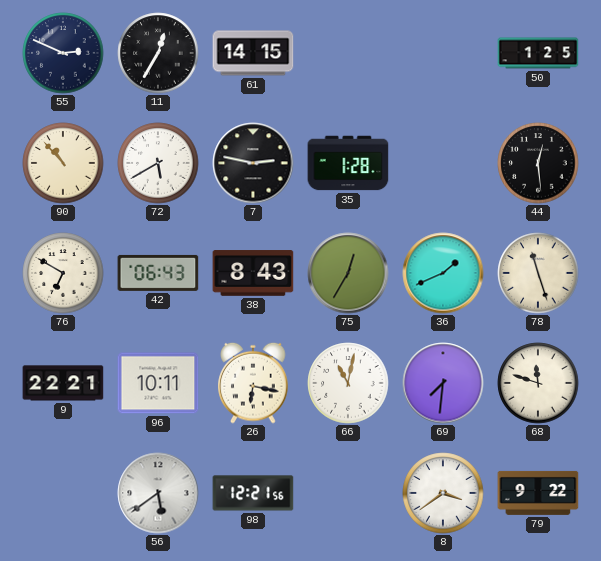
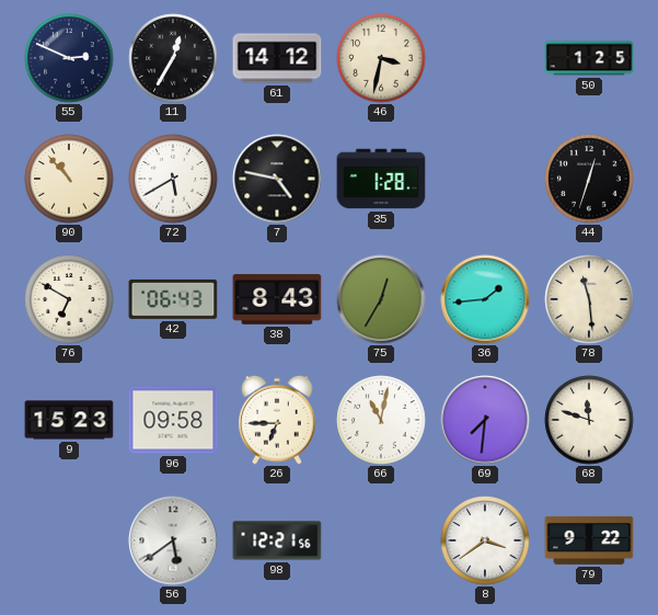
61: 14:15 -> 14:12 (277, 58)
46: none -> 3:32 (381, 58)
7: 2:47 -> 4:47 (277, 179)
44: 12:29 -> 12:33 (589, 179)
36: 1:41 -> 1:44 (485, 299)
78: 11:27 -> 11:29 (589, 299)
9: 22:21 -> 15:23 (69, 420)
96: 10:11 -> 09:58 (173, 420)
26: 6:17 -> 6:45 (277, 420)
